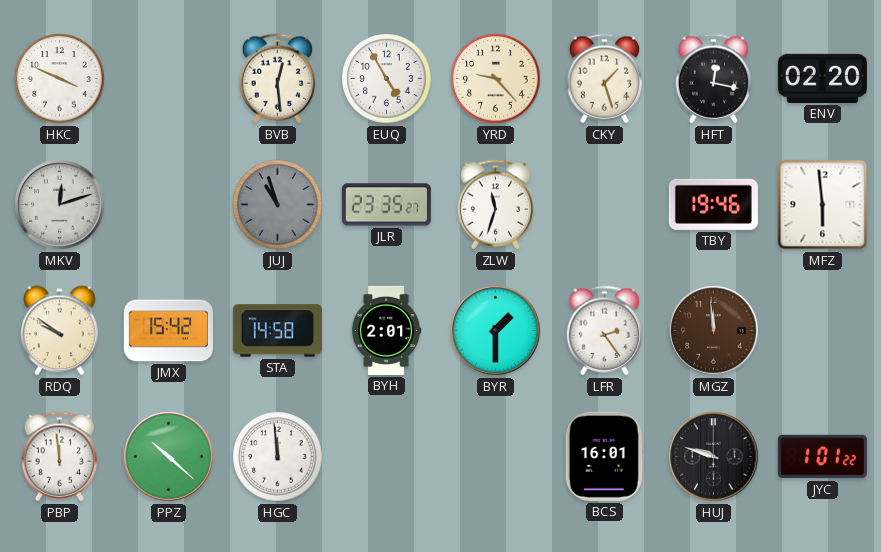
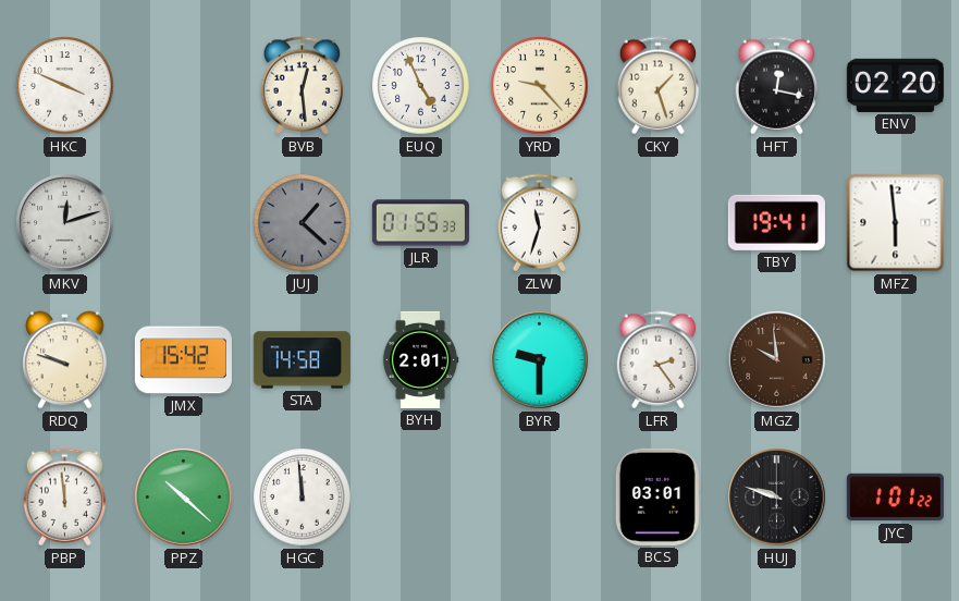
EUQ: 4:55 -> 4:56 (421, 86)
JUJ: 10:57 -> 1:22 (303, 223)
JLR: 23:35 -> 01:55 (420, 223)
TBY: 19:46 -> 19:41 (776, 222)
RDQ: 9:51 -> 9:48 (65, 360)
BYR: 1:30 -> 9:30 (540, 360)
MGZ: 11:59 -> 9:59 (777, 360)
BCS: 16:01 -> 03:01 (657, 496)
